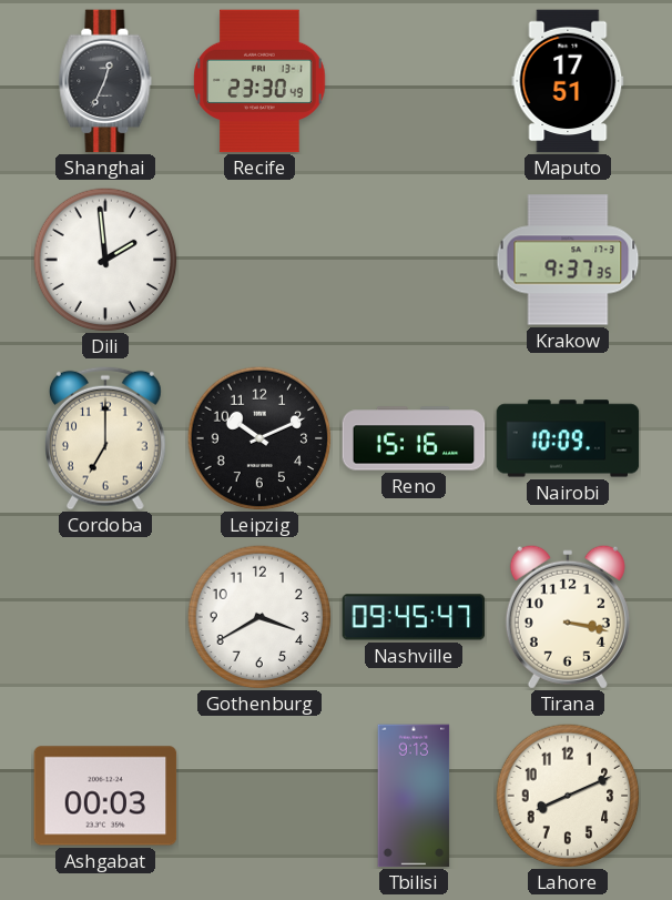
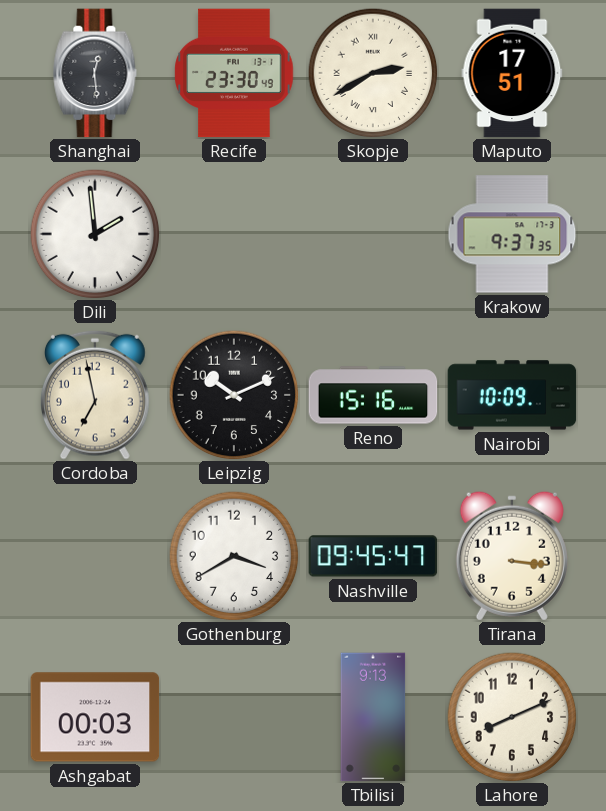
Shanghai: 12:34 -> 12:29 (95, 73)
Skopje: none -> 2:40 (373, 73)
Cordoba: 7:00 -> 6:58 (96, 395)
Tirana: 3:17 -> 3:16 (512, 556)
